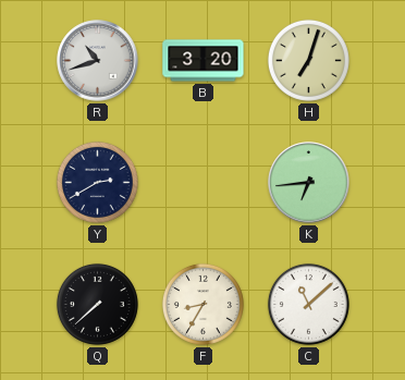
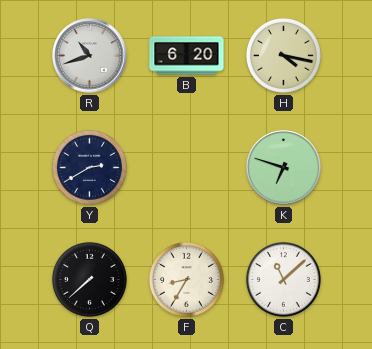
B: 3:20 -> 6:20 (187, 56)
H: 7:03 -> 4:17 (283, 55)
K: 6:44 -> 6:48 (284, 168)
